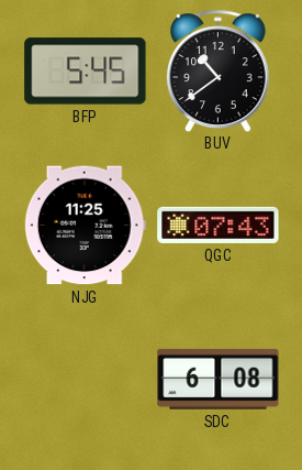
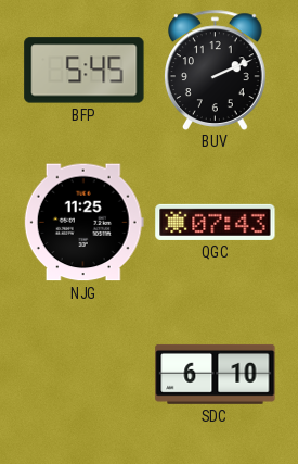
BUV: 10:39 -> 2:11 (215, 70)
SDC: 6:08 -> 6:10 (216, 374)
